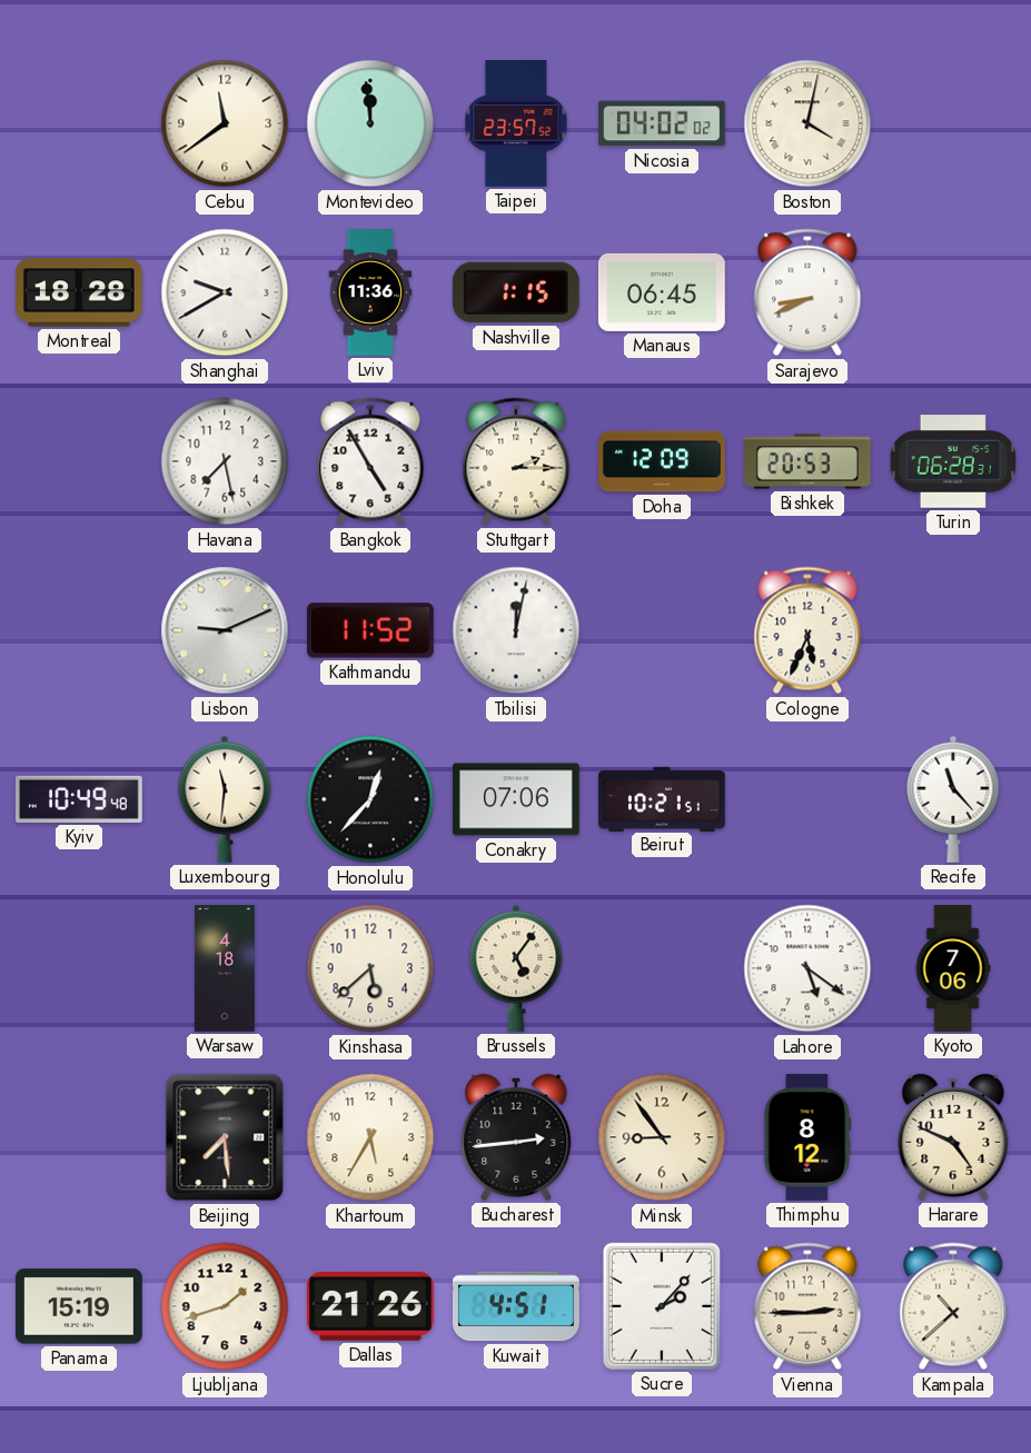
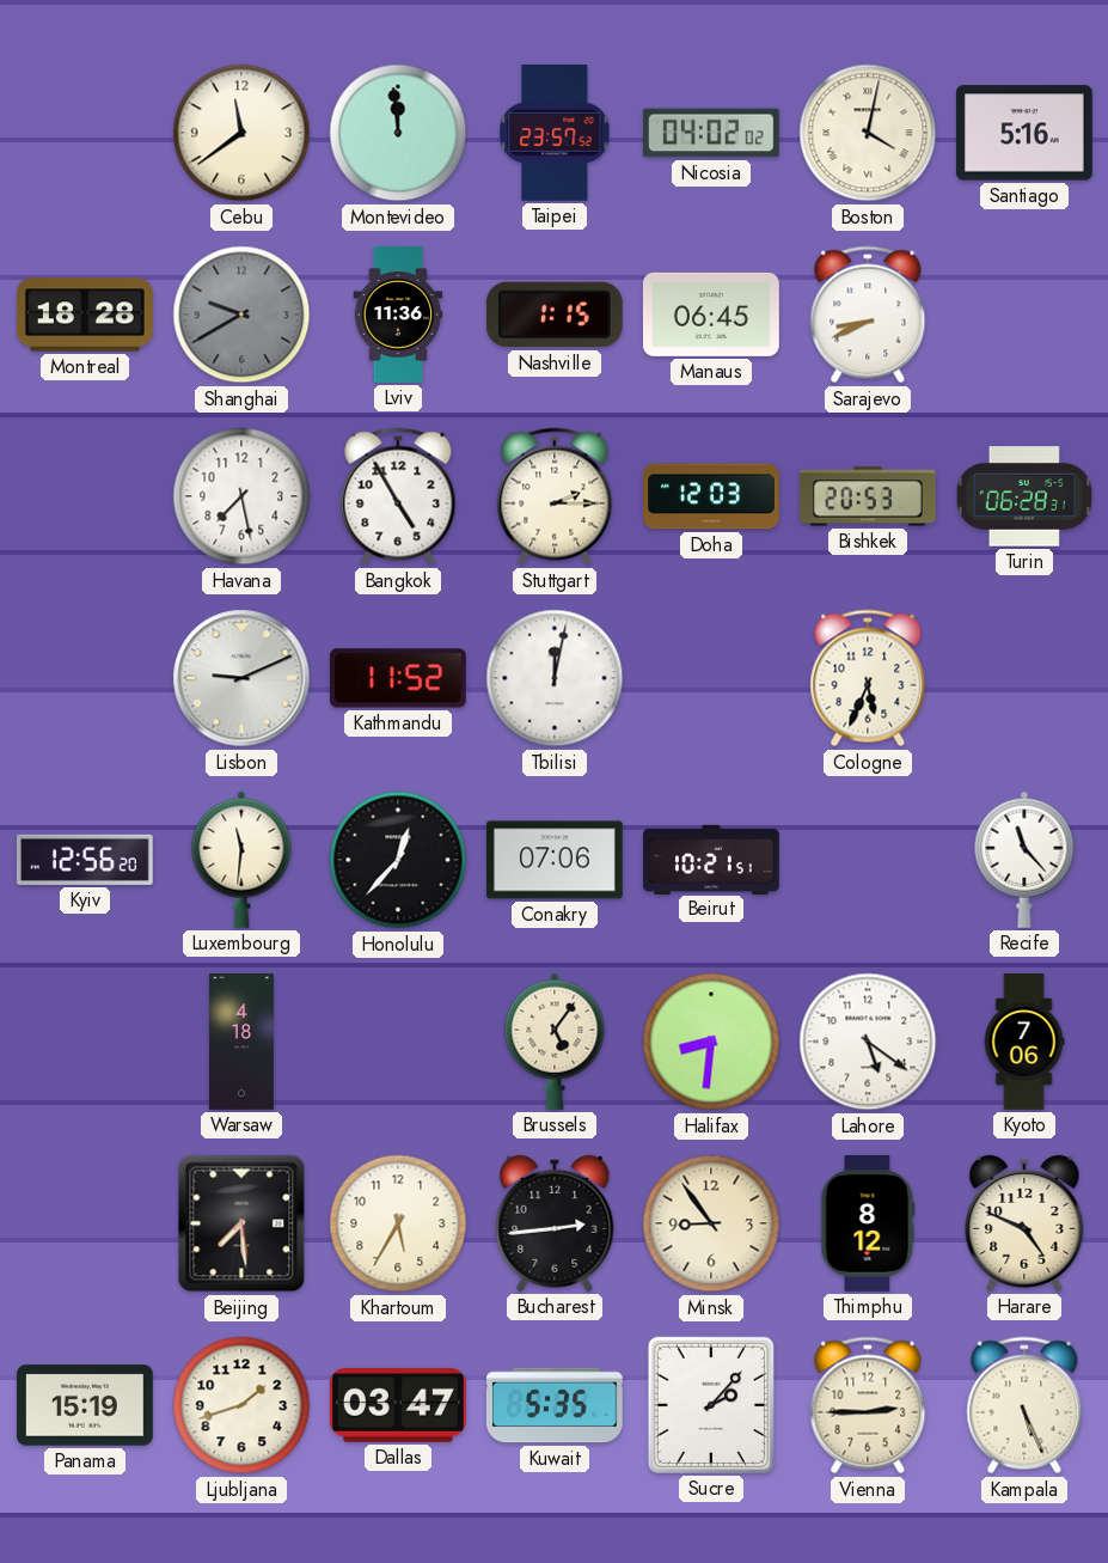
Santiago: none -> 5:16 (1024, 133)
Shanghai dial: white -> grey (241, 315)
Doha: 12:09 -> 12:03 (712, 496)
Kyiv: 10:49 -> 12:56 (85, 860)
Kinshasa: 5:38 -> none (370, 968)
Halifax: none -> 8:31 (711, 1042)
Dallas: 21:26 -> 03:47 (398, 1405)
Kuwait: 4:51 -> 5:35 (555, 1405)
Kampala: 10:38 -> 5:26 (1024, 1405)
